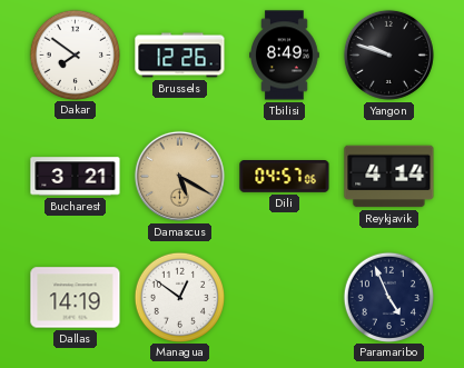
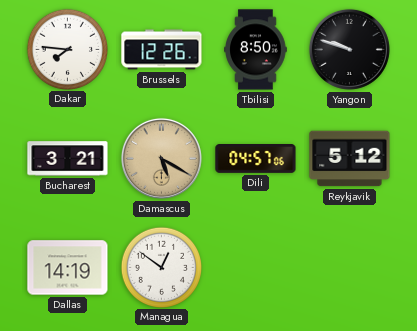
Dakar: 7:51 -> 7:46 (67, 49)
Tbilisi: 8:49 -> 8:50 (256, 50)
Reykjavik: 4:14 -> 5:12 (350, 159)
Paramaribo: 4:56 -> none (388, 297)
